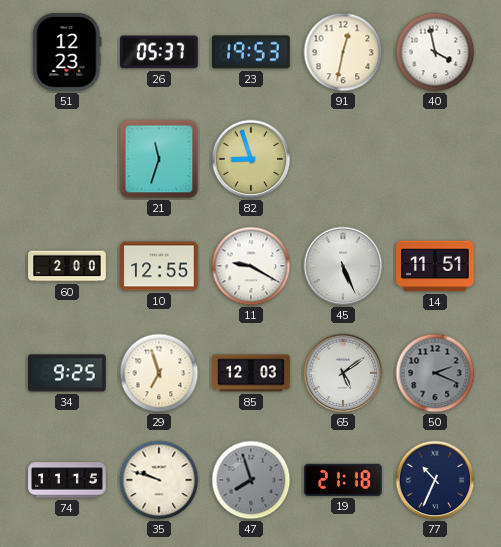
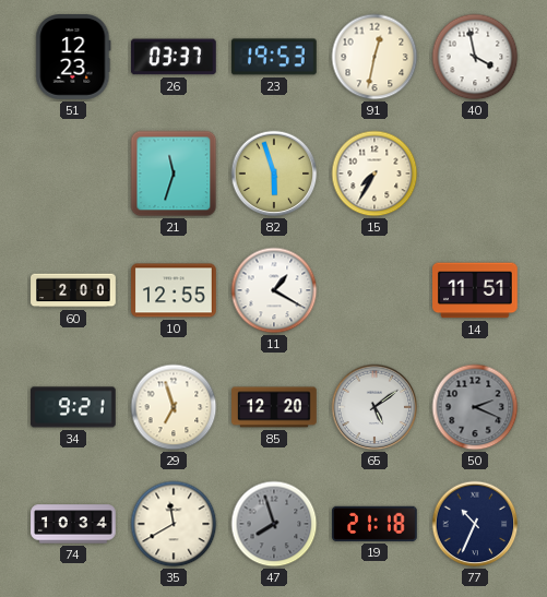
26: 05:37 -> 03:37 (174, 57)
82: 8:57 -> 5:57 (274, 174)
15: none -> 7:35 (374, 174)
11: 9:20 -> 1:20 (274, 290)
45: 5:26 -> none (343, 266)
34: 9:25 -> 9:21 (74, 407)
85: 12:03 -> 12:20 (274, 407)
74: 11:15 -> 10:34 (73, 524)
35: 9:48 -> 11:40 (174, 524)
